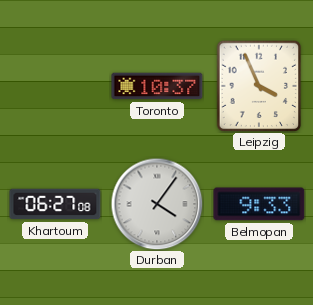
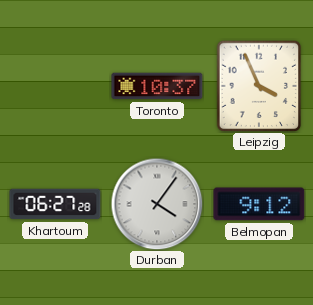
Khartoum: 06:27:08 -> 06:27:28 (55, 204)
Belmopan: 9:33 -> 9:12 (259, 204)
